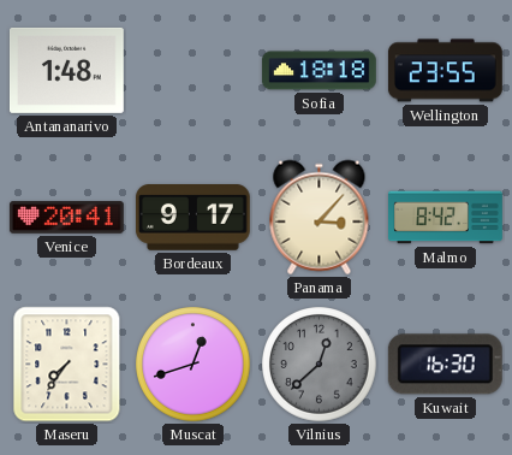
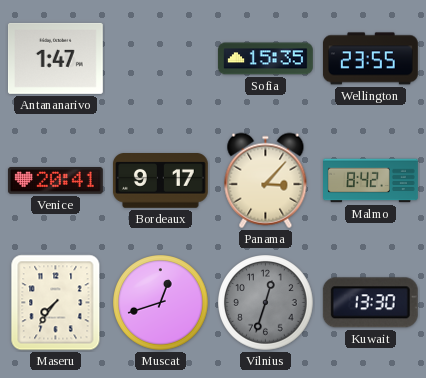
Antananarivo: 1:48 -> 1:47 (55, 58)
Sofia: 18:18 -> 15:35 (265, 59)
Vilnius: 12:38 -> 12:33 (266, 303)
Kuwait: 16:30 -> 13:30 (370, 303)
